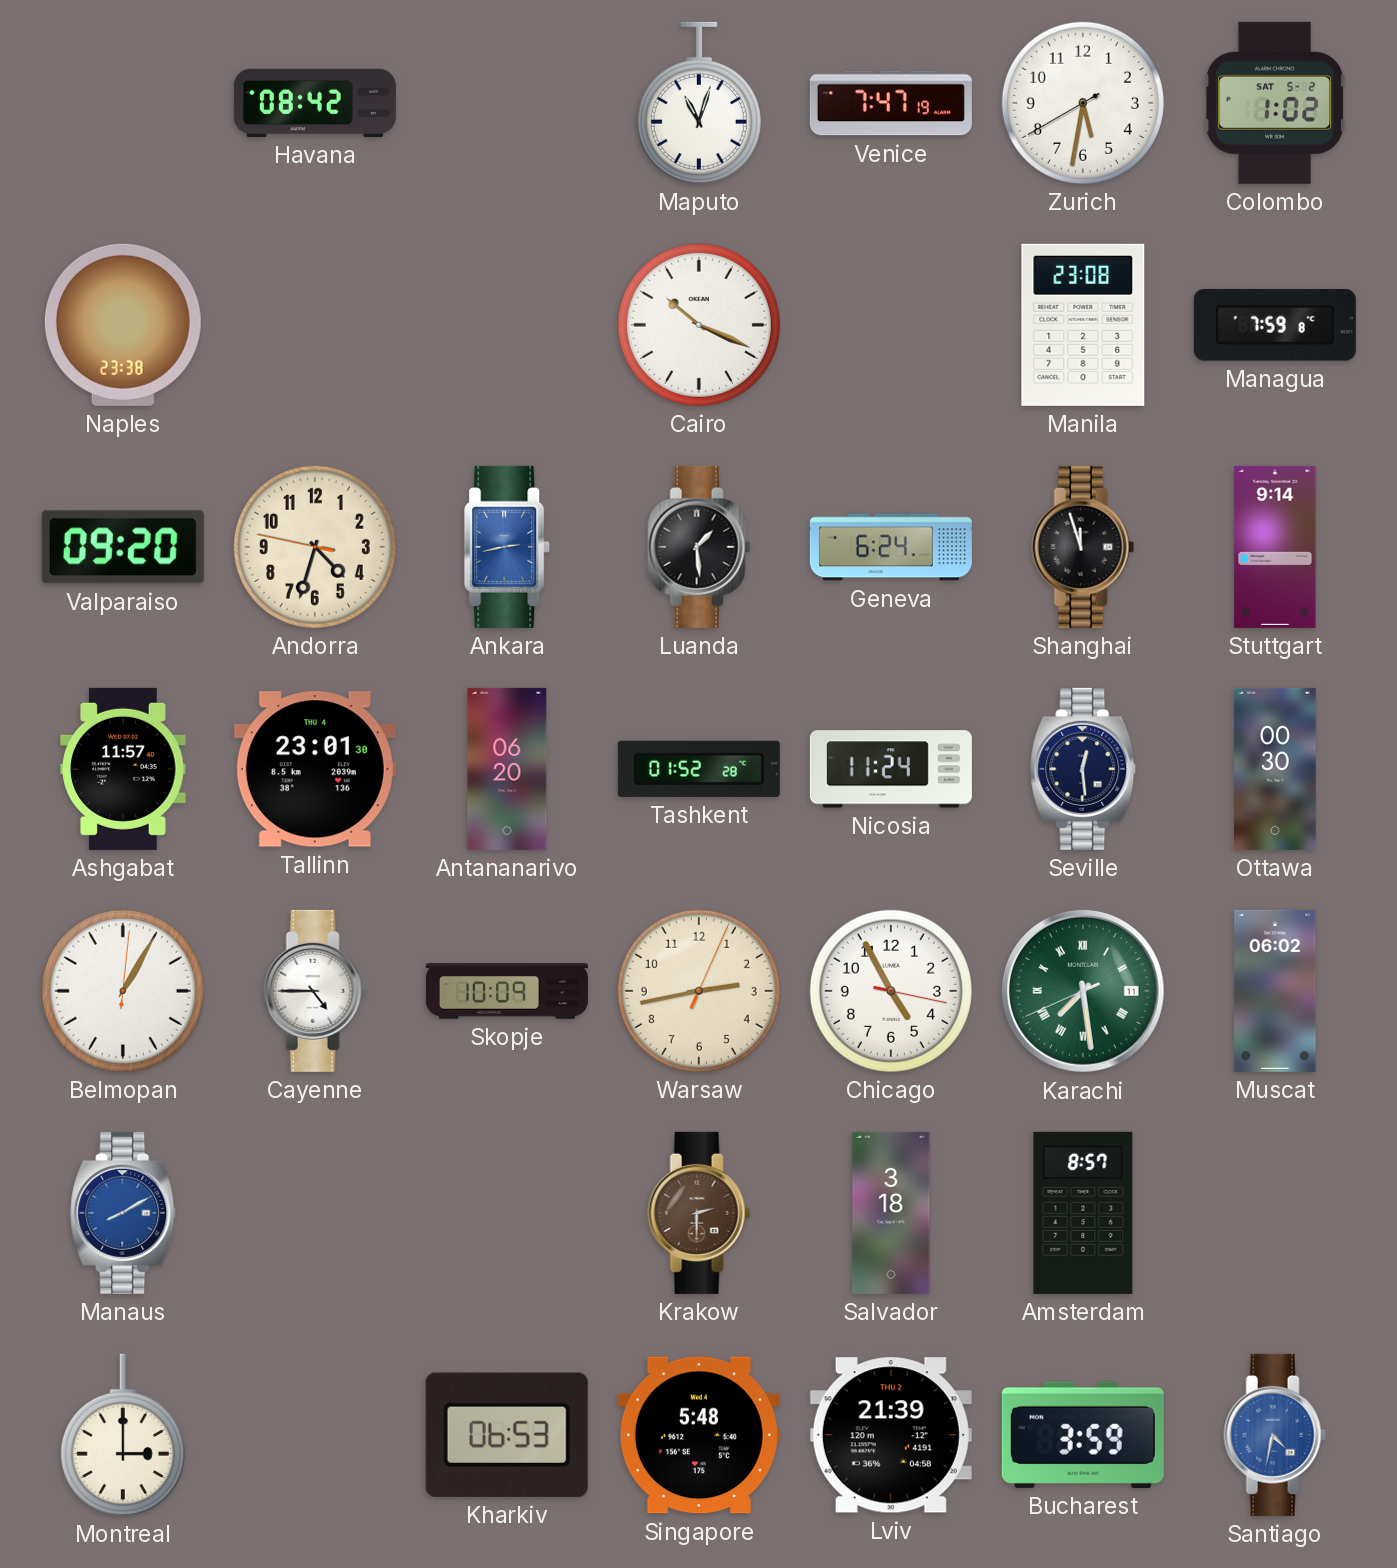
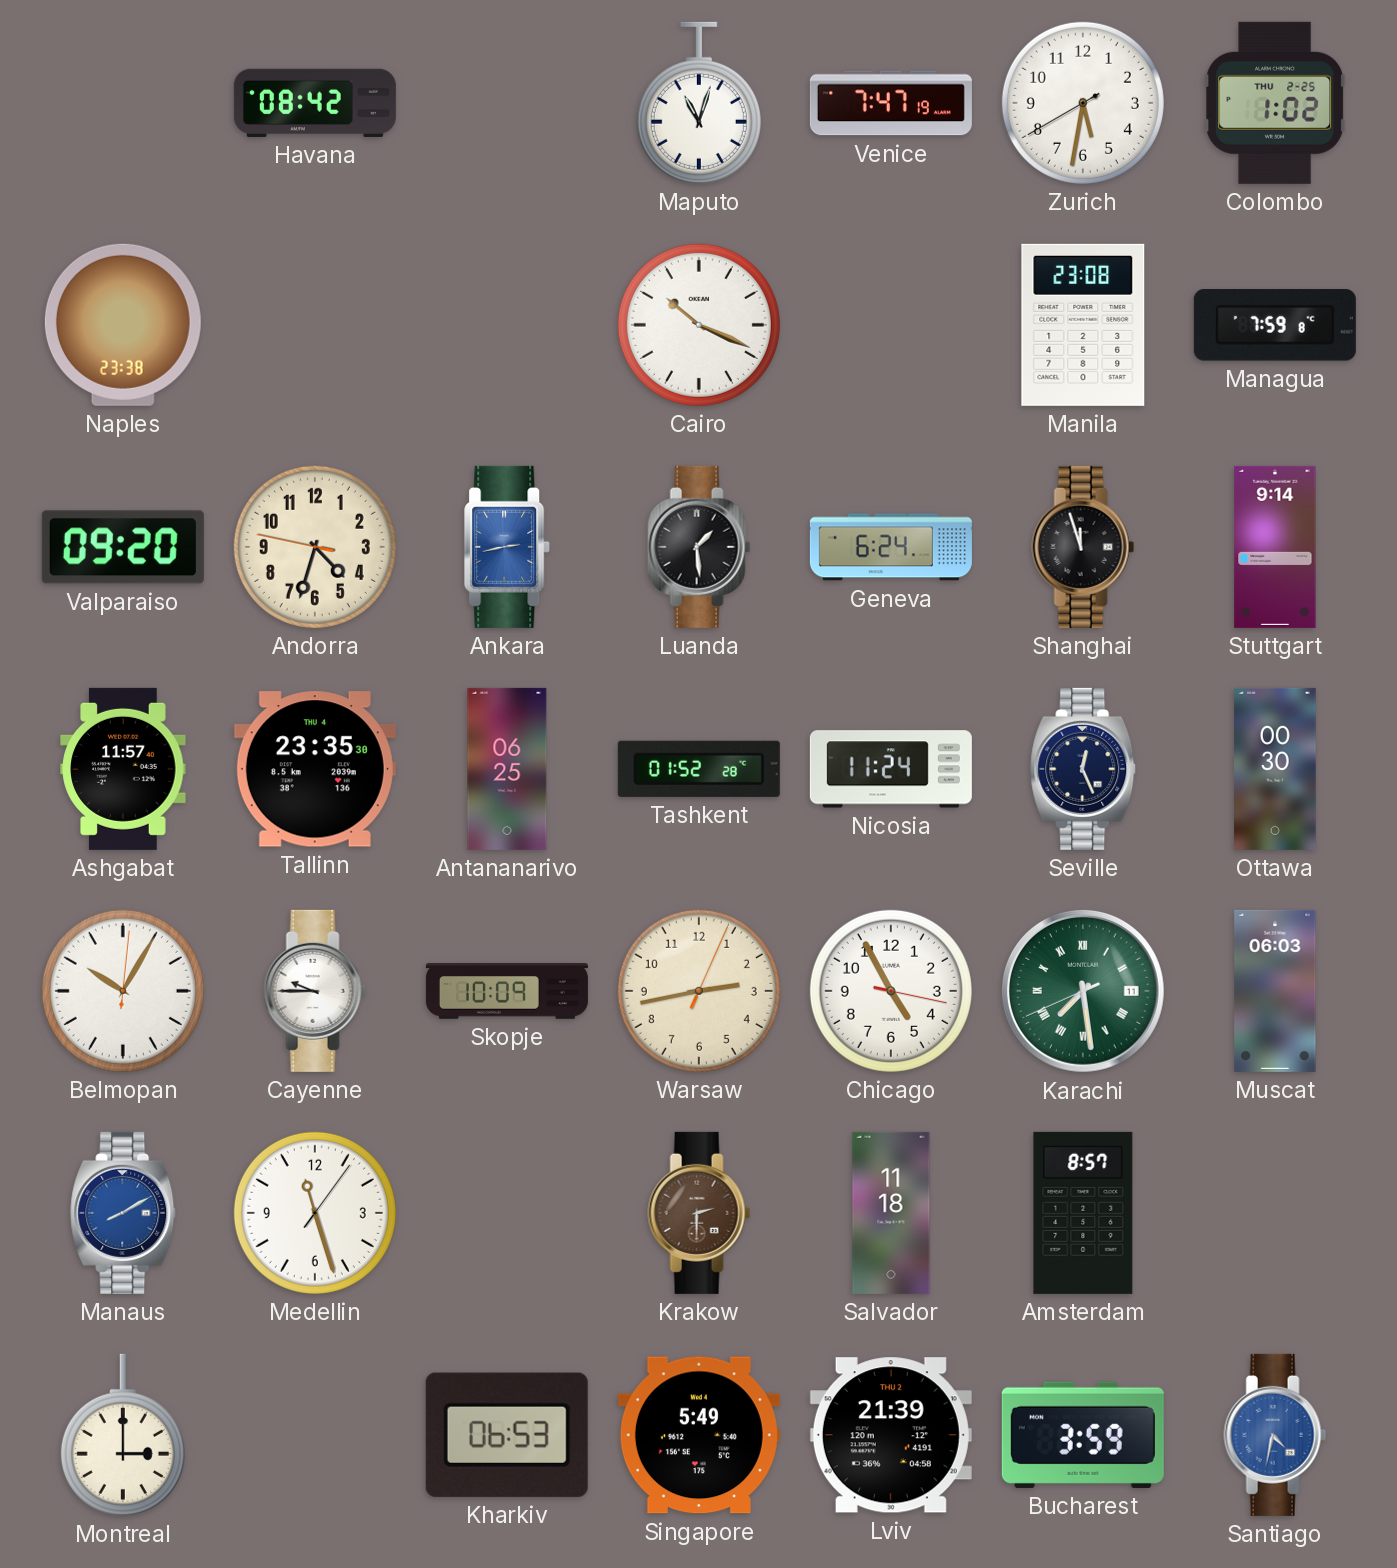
Colombo date: SAT 5-2 -> THU 2-25 (1275, 103)
Tallinn: 23:01 -> 23:35 (315, 769)
Antananarivo: 06:20 -> 06:25 (507, 769)
Seville: 12:29 -> 12:26 (1084, 769)
Belmopan: 1:05 -> 10:05 (123, 991)
Cayenne: 4:45 -> 9:45 (315, 991)
Muscat: 06:02 -> 06:03 (1275, 991)
Medellin: none -> 11:27 (315, 1213)
Salvador: 3:18 -> 11:18 (891, 1213)
Singapore: 5:48 -> 5:49 (699, 1435)
